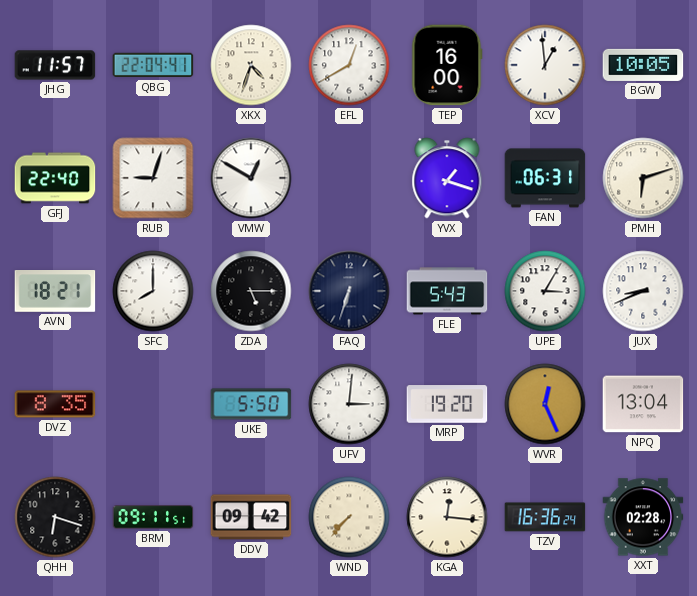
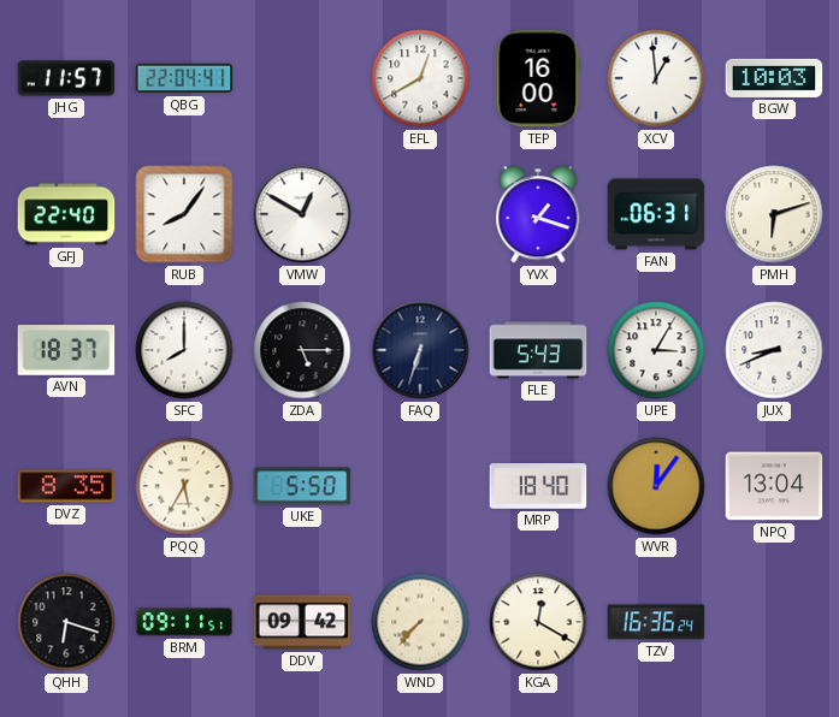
XKX: 4:33 -> none (251, 65)
BGW: 10:05 -> 10:03 (774, 78)
RUB: 9:03 -> 8:06 (184, 214)
AVN: 18:21 -> 18:37 (66, 351)
PQQ: none -> 5:35 (184, 486)
UFV: 3:01 -> none (349, 404)
MRP: 19:20 -> 18:40 (538, 486)
WVR: 12:26 -> 12:06 (656, 486)
KGA: 12:16 -> 12:20 (538, 622)
XXT: 02:28 -> none (643, 517)
